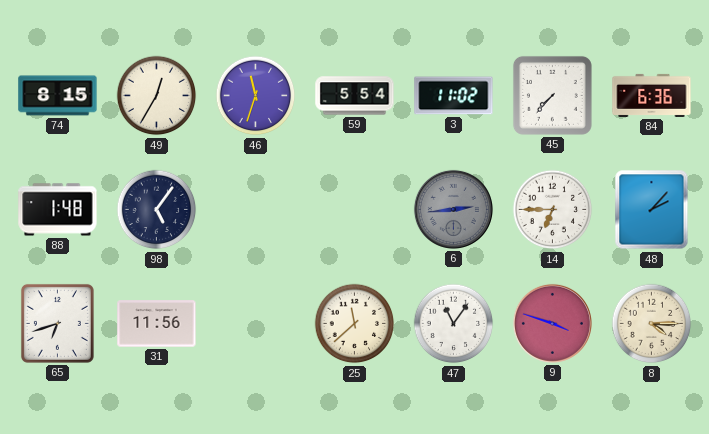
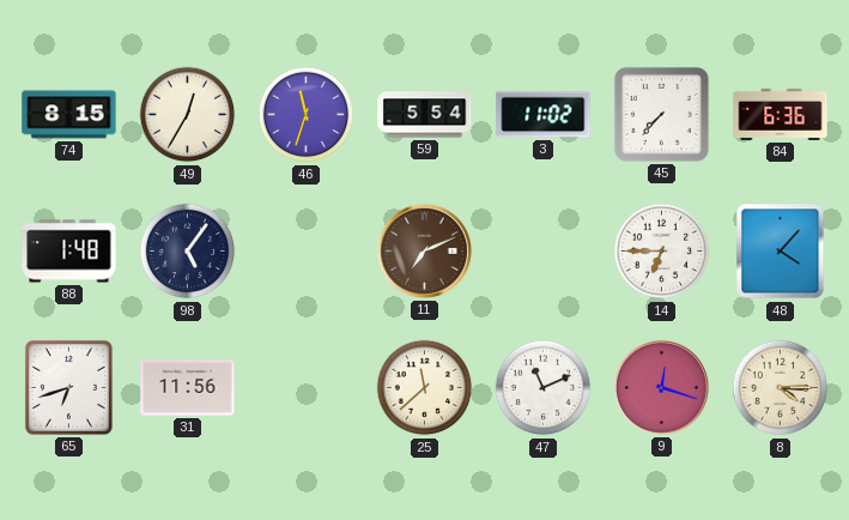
11: none -> 7:11 (424, 250)
6: 2:44 -> none (453, 209)
48: 2:07 -> 4:07 (781, 252)
47: 11:06 -> 11:11 (544, 388)
9: 3:48 -> 12:18 (661, 387)
